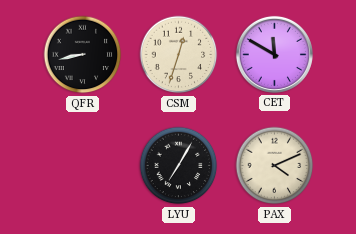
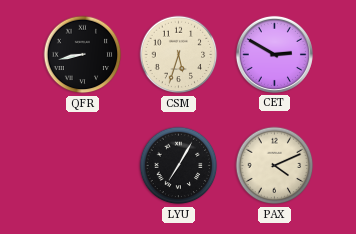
CSM: 12:33 -> 5:33 (179, 55)
CET: 11:50 -> 2:50 (274, 54)
